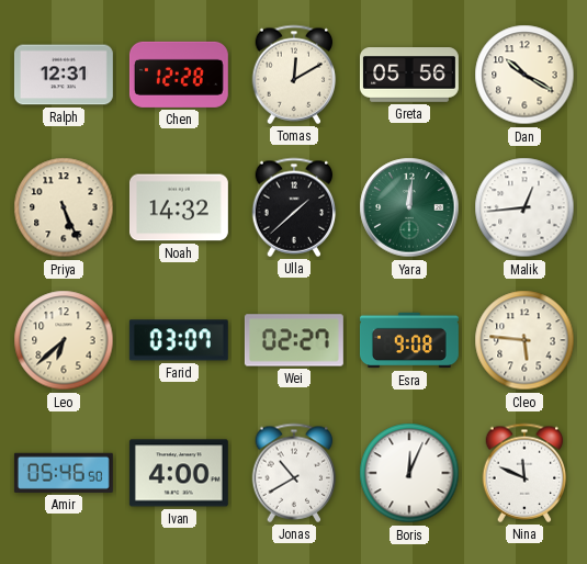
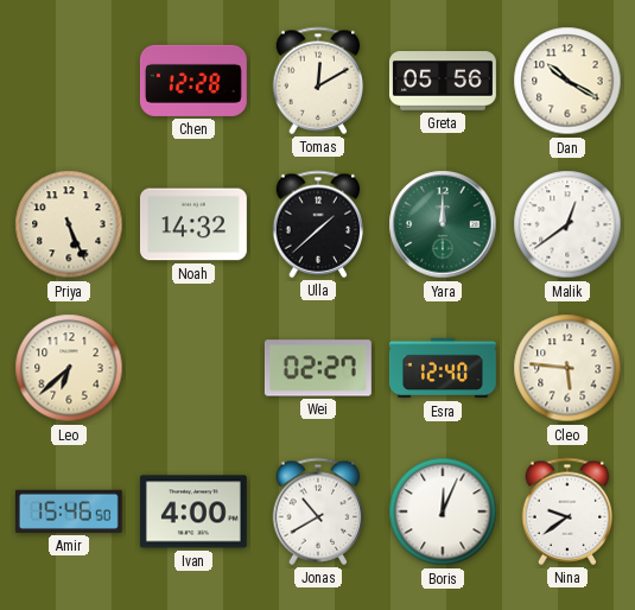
Ralph: 12:31 -> none (64, 75)
Yara: 12:01 -> 12:00 (443, 224)
Malik: 12:44 -> 12:39 (567, 224)
Farid: 03:07 -> none (179, 340)
Esra: 9:08 -> 12:40 (443, 368)
Amir: 05:46 -> 15:46 (69, 511)
Nina: 11:49 -> 9:39 (567, 511)
